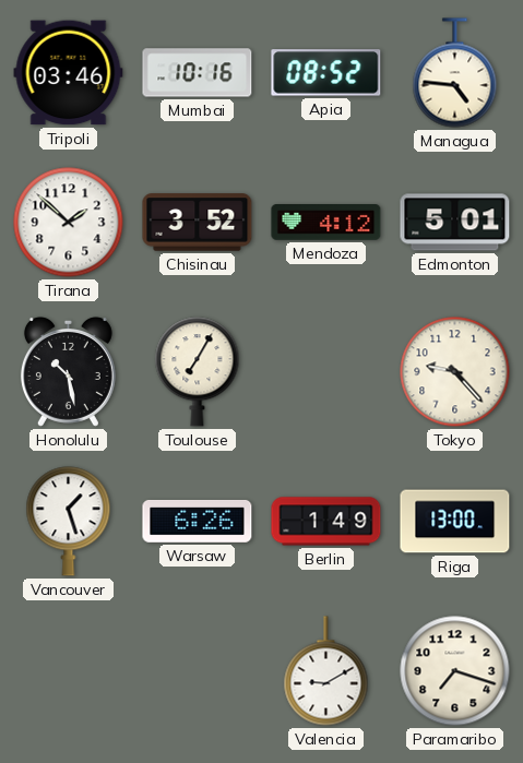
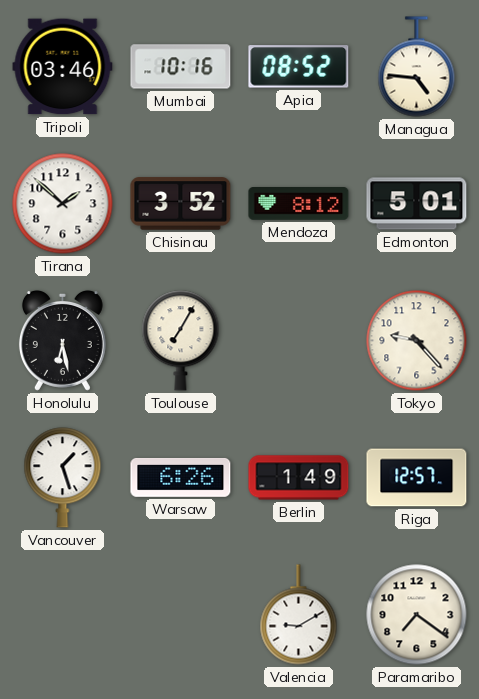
Mendoza: 4:12 -> 8:12 (299, 204)
Honolulu: 10:28 -> 6:28 (62, 340)
Riga: 13:00 -> 12:57 (417, 478)
Paramaribo: 7:18 -> 7:21 (417, 615)
